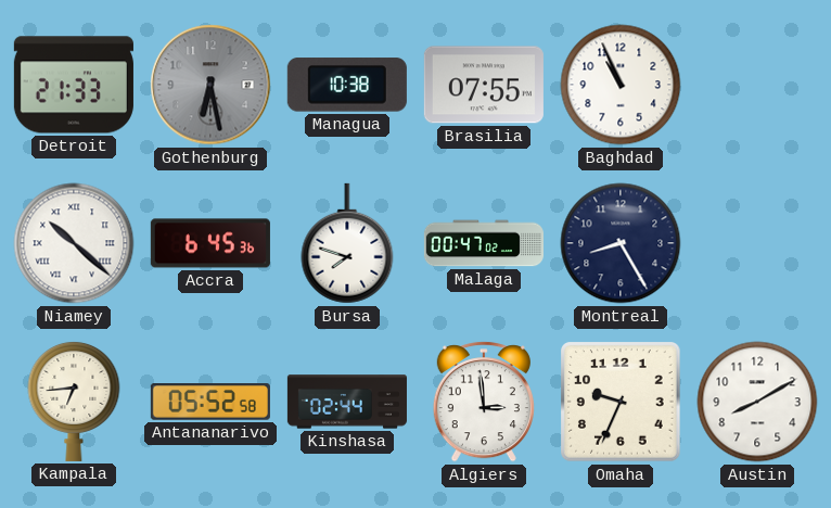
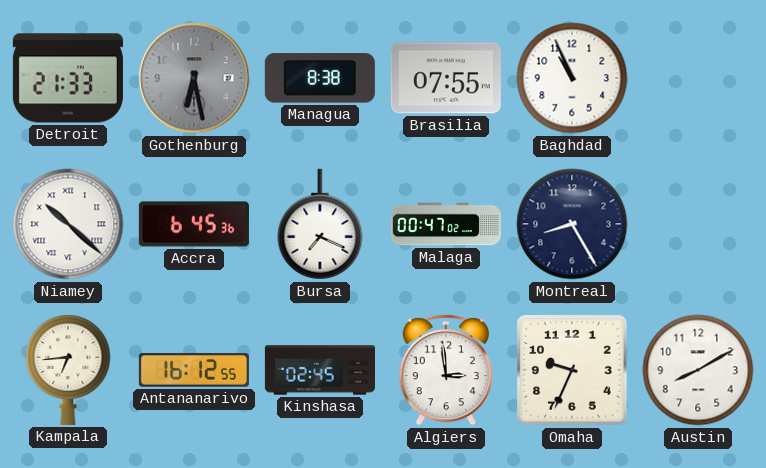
Managua: 10:38 -> 8:38 (320, 78)
Bursa: 7:48 -> 7:19 (320, 224)
Antananarivo: 05:52 -> 16:12 (194, 370)
Kinshasa: 02:44 -> 02:45 (320, 370)
